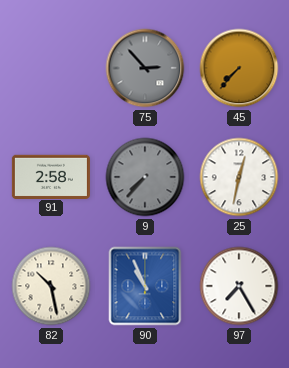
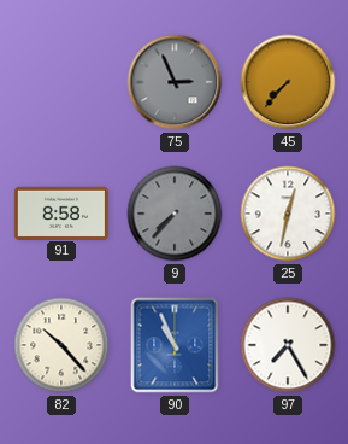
75: 2:53 -> 2:56 (175, 82)
91: 2:58 -> 8:58 (61, 212)
82: 10:28 -> 10:23 (61, 345)
